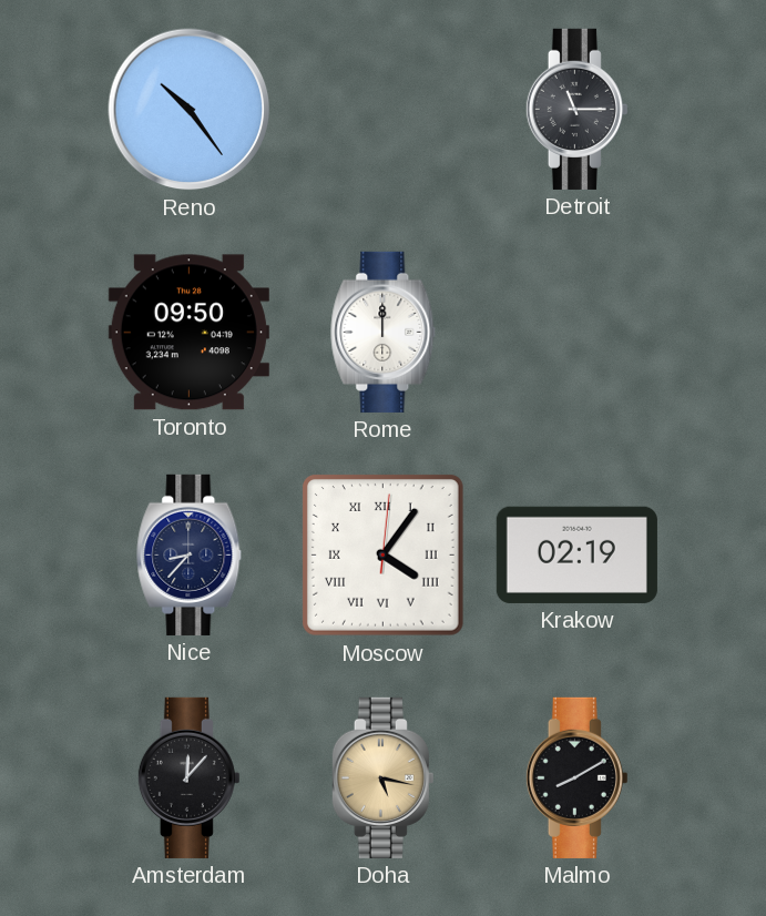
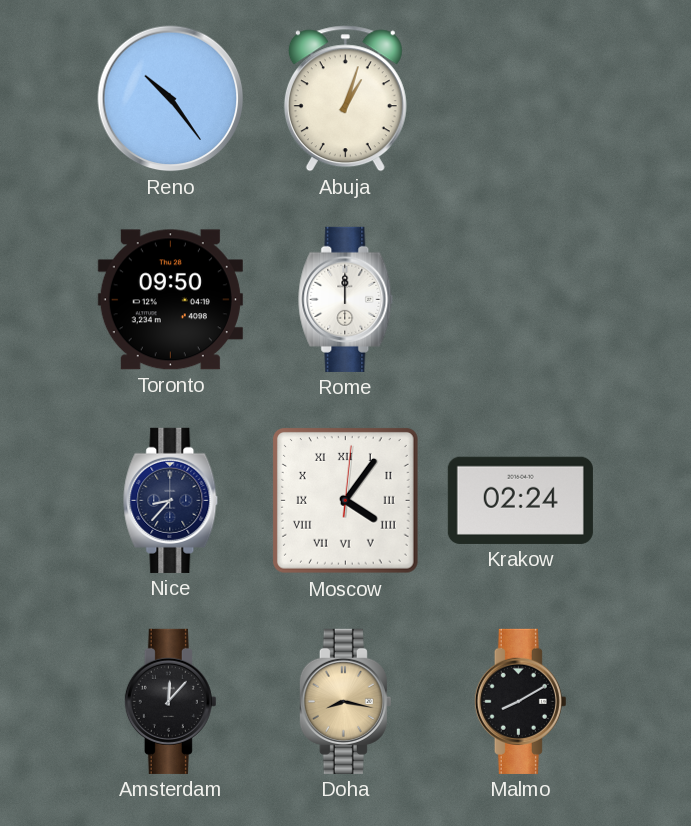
Abuja: none -> 1:03 (345, 99)
Detroit: 11:15 -> none (576, 109)
Krakow: 02:19 -> 02:24 (520, 500)
Doha: 5:17 -> 8:17 (345, 701)
